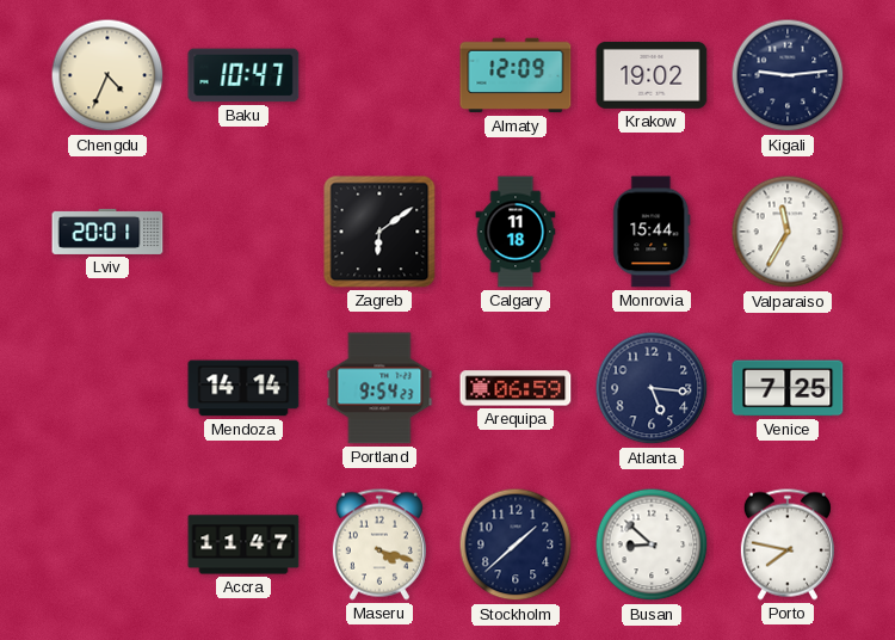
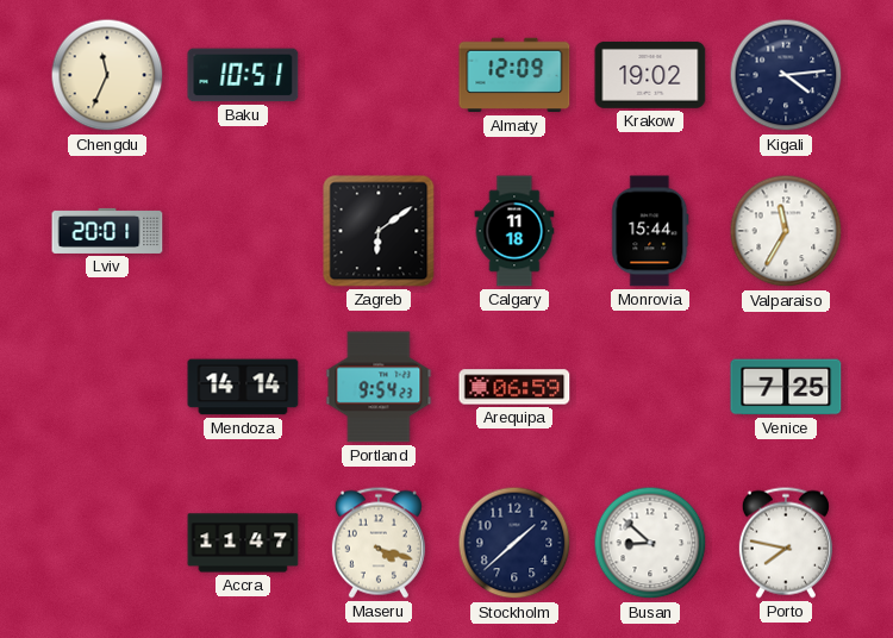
Chengdu: 4:34 -> 11:34 (107, 75)
Baku: 10:47 -> 10:51 (243, 75)
Kigali: 9:14 -> 4:14 (786, 75)
Atlanta: 5:16 -> none (652, 388)
